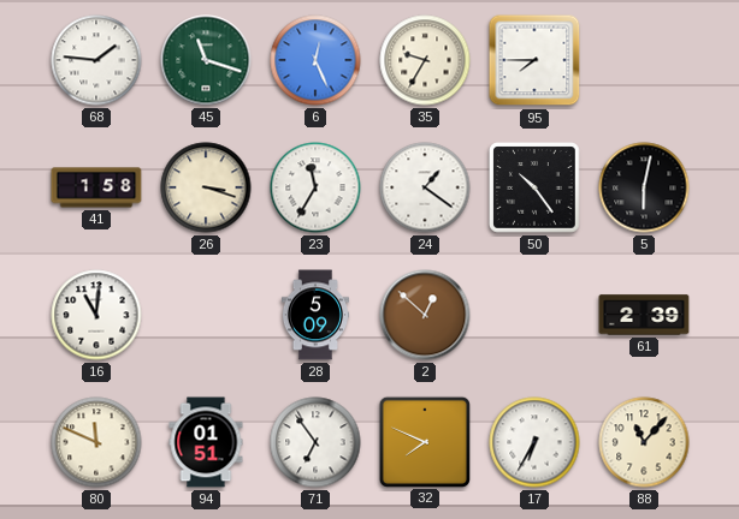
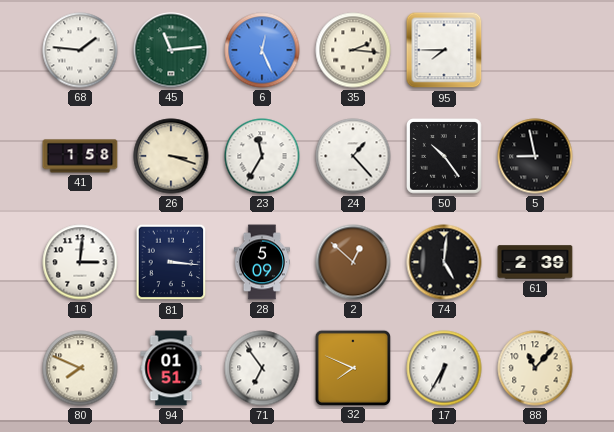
45: 11:18 -> 11:14 (171, 50)
35: 9:35 -> 2:16 (353, 50)
24: 1:21 -> 1:23 (353, 156)
5: 6:02 -> 8:58 (535, 156)
16: 11:01 -> 3:01 (80, 262)
81: none -> 3:16 (171, 262)
74: none -> 5:01 (444, 262)
80: 11:49 -> 7:49 (80, 368)
